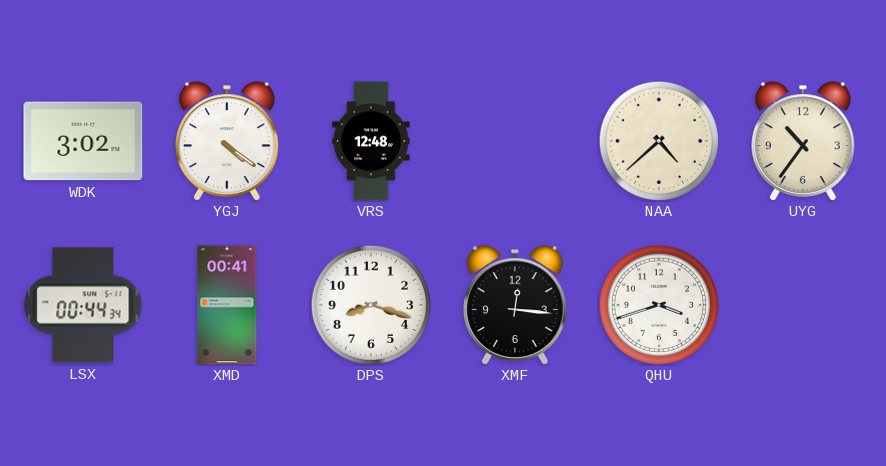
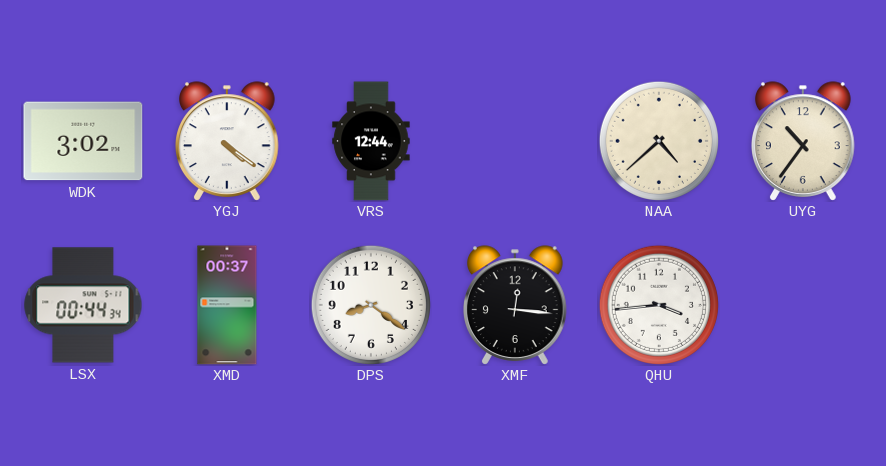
VRS: 12:48 -> 12:44 (371, 141)
XMD: 00:41 -> 00:37 (227, 305)
DPS: 8:18 -> 8:21 (371, 305)
QHU: 3:42 -> 3:44 (659, 305)
